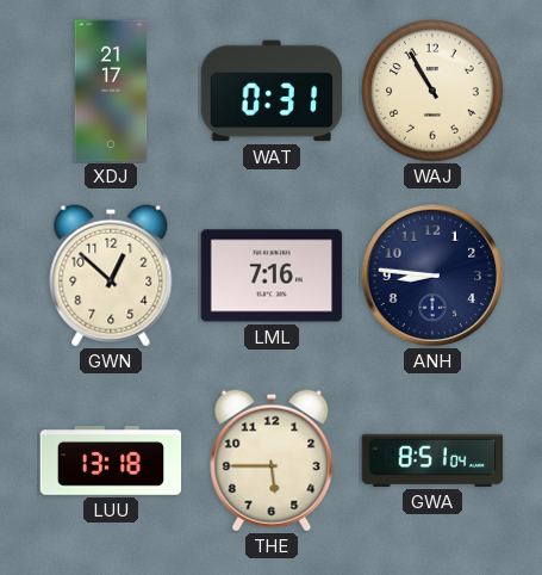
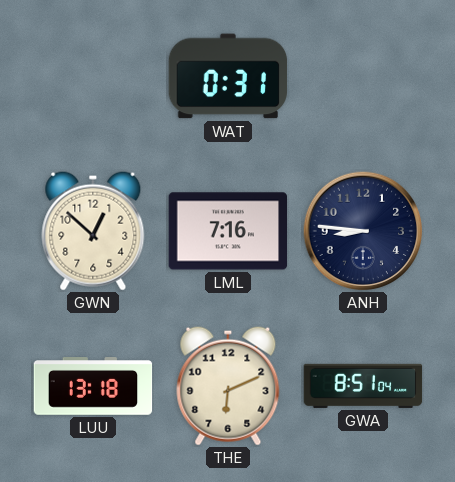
XDJ: 21:17 -> none (111, 91)
WAJ: 10:55 -> none (432, 91)
THE: 5:45 -> 6:11 (228, 386)
